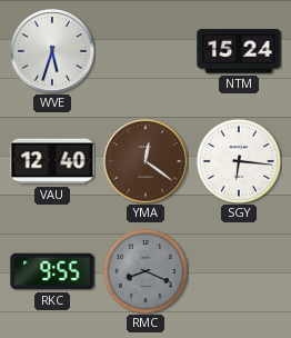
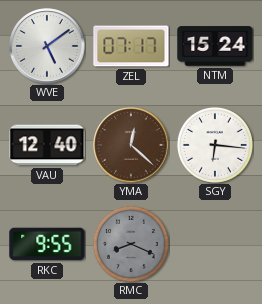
WVE: 5:33 -> 5:09 (47, 46)
ZEL: none -> 07:17 (131, 46)
YMA: 12:21 -> 12:22 (131, 145)
